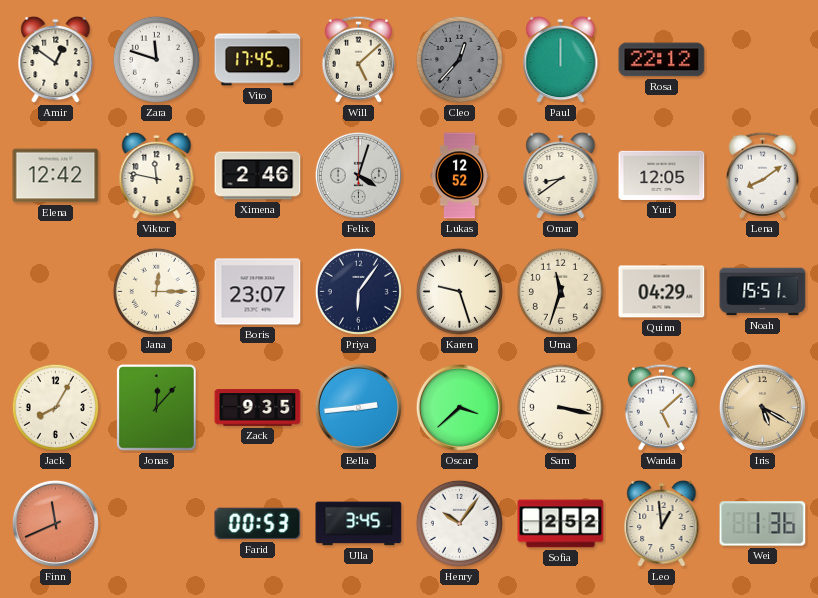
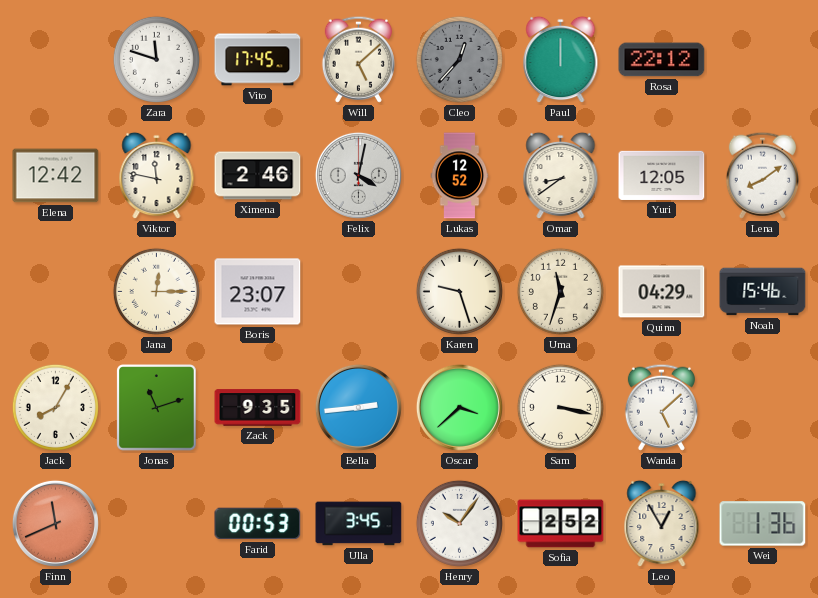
Amir: 12:51 -> none (56, 60)
Felix: 4:03 -> 4:02 (358, 175)
Priya: 6:06 -> none (358, 291)
Noah: 15:51 -> 15:46 (763, 292)
Jonas: 12:07 -> 11:12 (157, 408)
Iris: 5:20 -> none (762, 407)
Leo: 12:59 -> 12:55 (662, 524)
